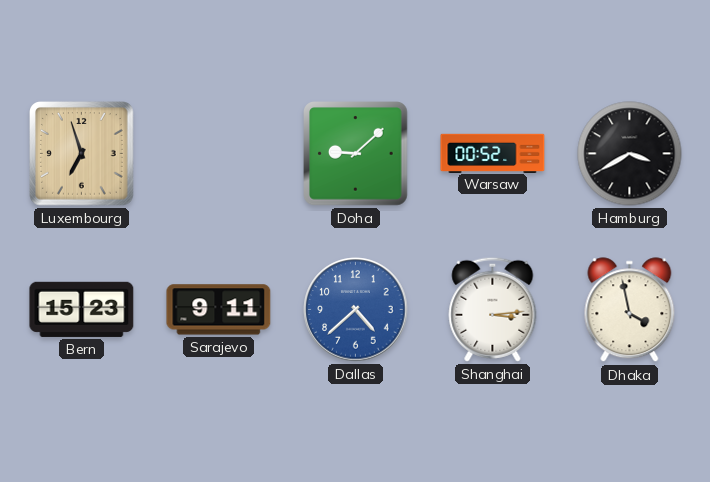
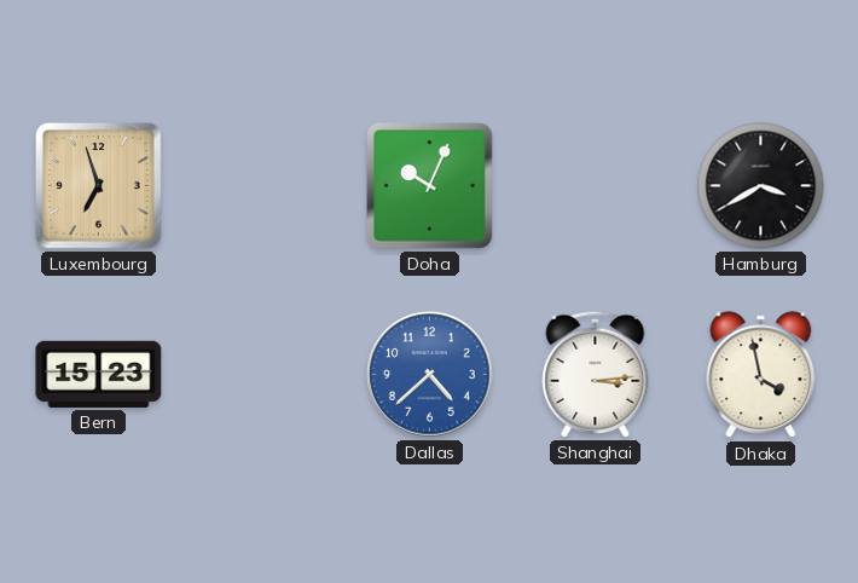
Doha: 9:08 -> 10:04 (430, 186)
Warsaw: 00:52 -> none (493, 153)
Sarajevo: 9:11 -> none (219, 310)
